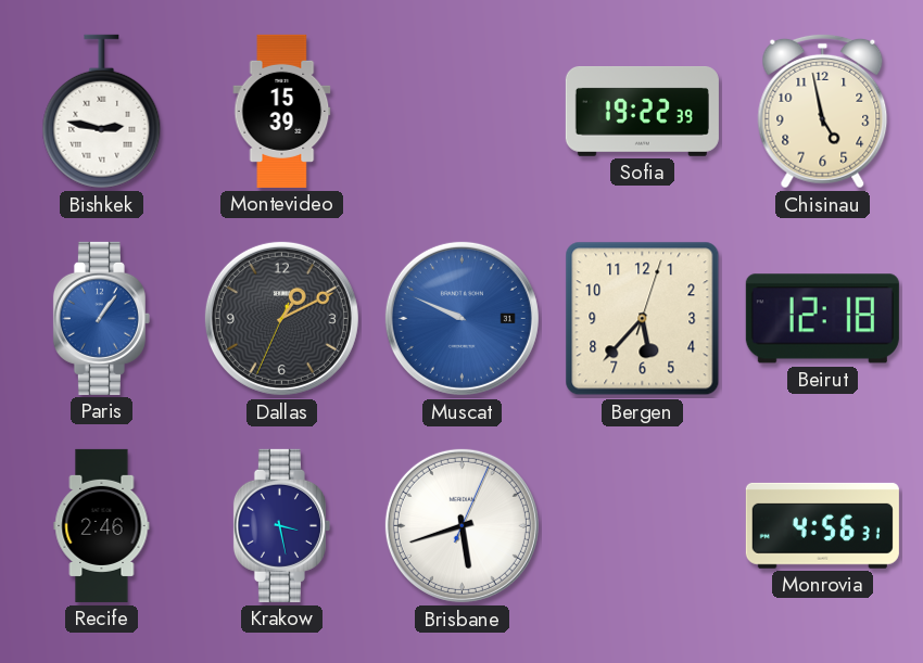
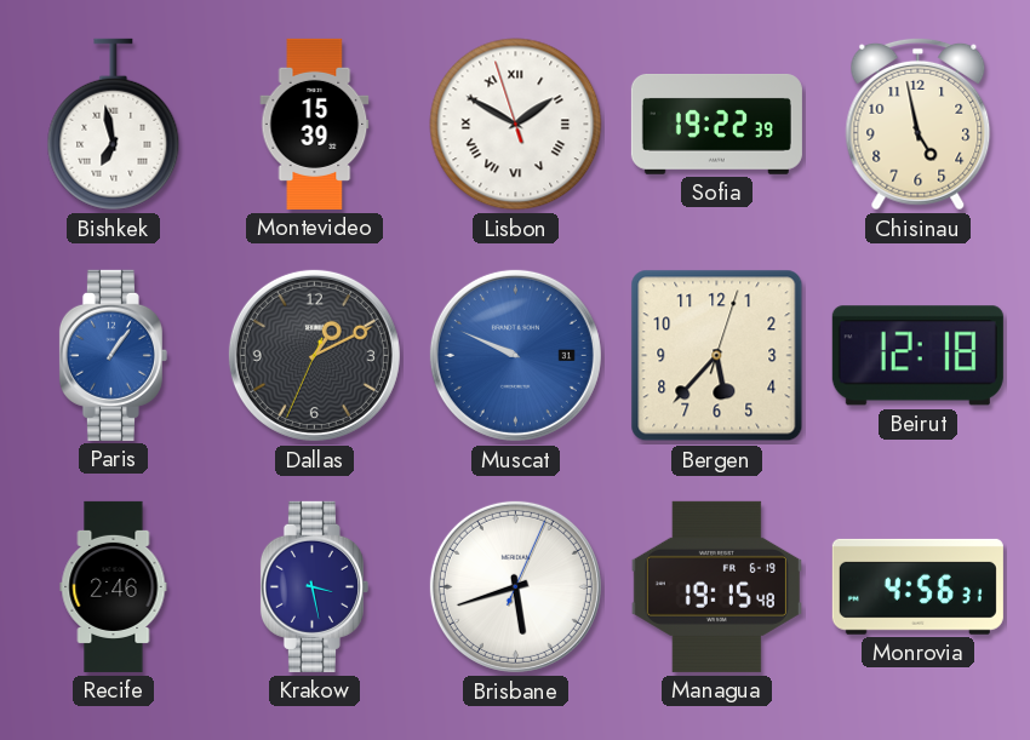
Bishkek: 2:47 -> 6:58 (114, 125)
Lisbon: none -> 1:49 (516, 125)
Managua: none -> 19:15 (716, 586)
